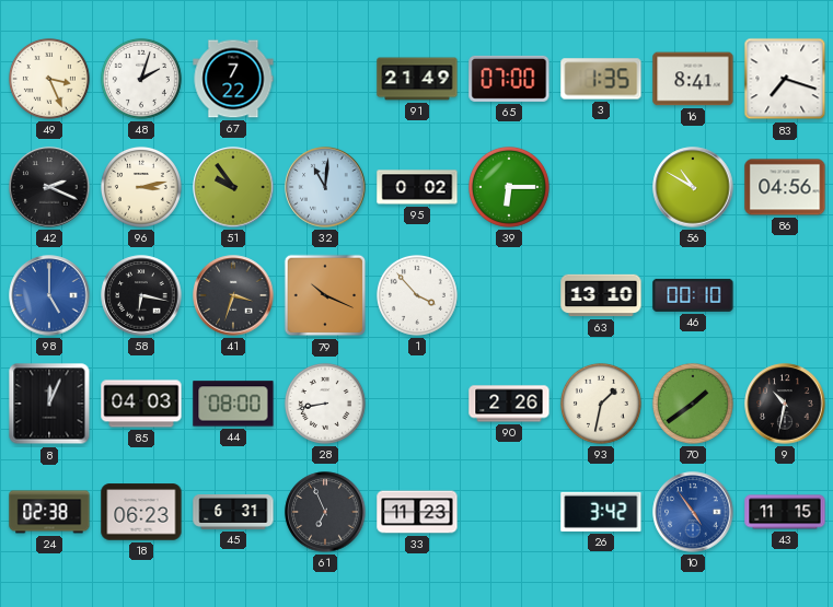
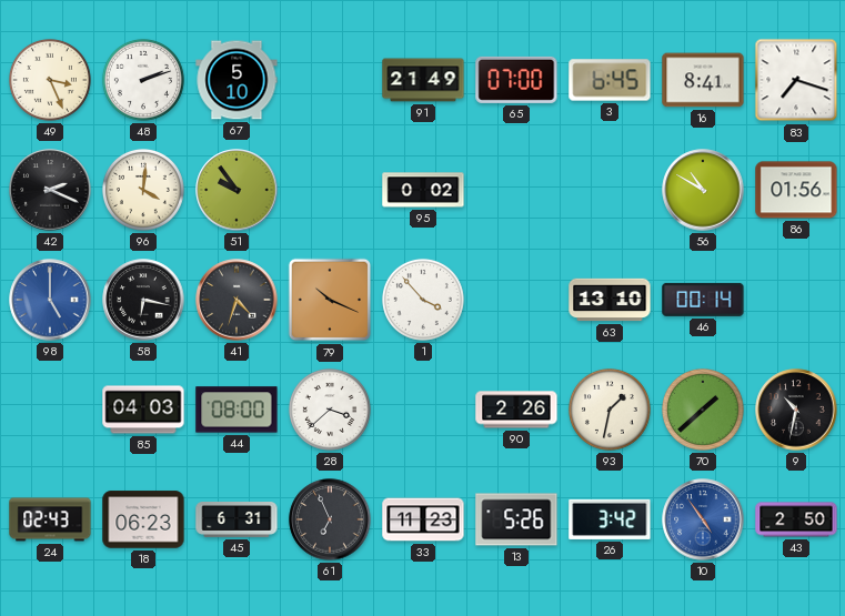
48: 2:03 -> 2:12 (143, 80)
67: 7:22 -> 5:10 (237, 80)
3: 1:35 -> 6:45 (610, 80)
96: 3:13 -> 4:01 (143, 190)
32: 11:01 -> none (325, 187)
39: 6:15 -> none (509, 187)
86: 04:56 -> 01:56 (796, 190)
41: 3:33 -> 4:33 (237, 300)
46: 00:10 -> 00:14 (703, 300)
8: 12:04 -> none (49, 404)
28: 8:43 -> 3:38 (330, 410)
70: 1:39 -> 1:38 (703, 410)
24: 02:38 -> 02:43 (50, 519)
13: none -> 5:26 (516, 519)
43: 11:15 -> 2:50 (796, 519)
